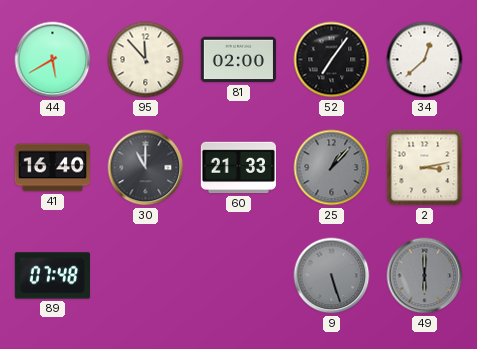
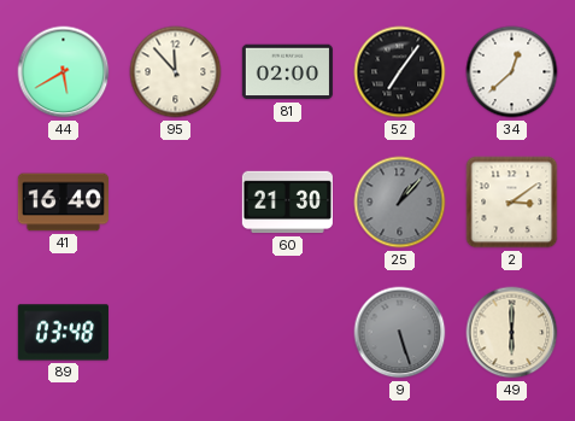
30: 11:00 -> none (146, 168)
60: 21:33 -> 21:30 (287, 203)
2: 3:13 -> 3:09 (512, 203)
89: 07:48 -> 03:48 (63, 333)
49 dial: grey -> cream (512, 333)
